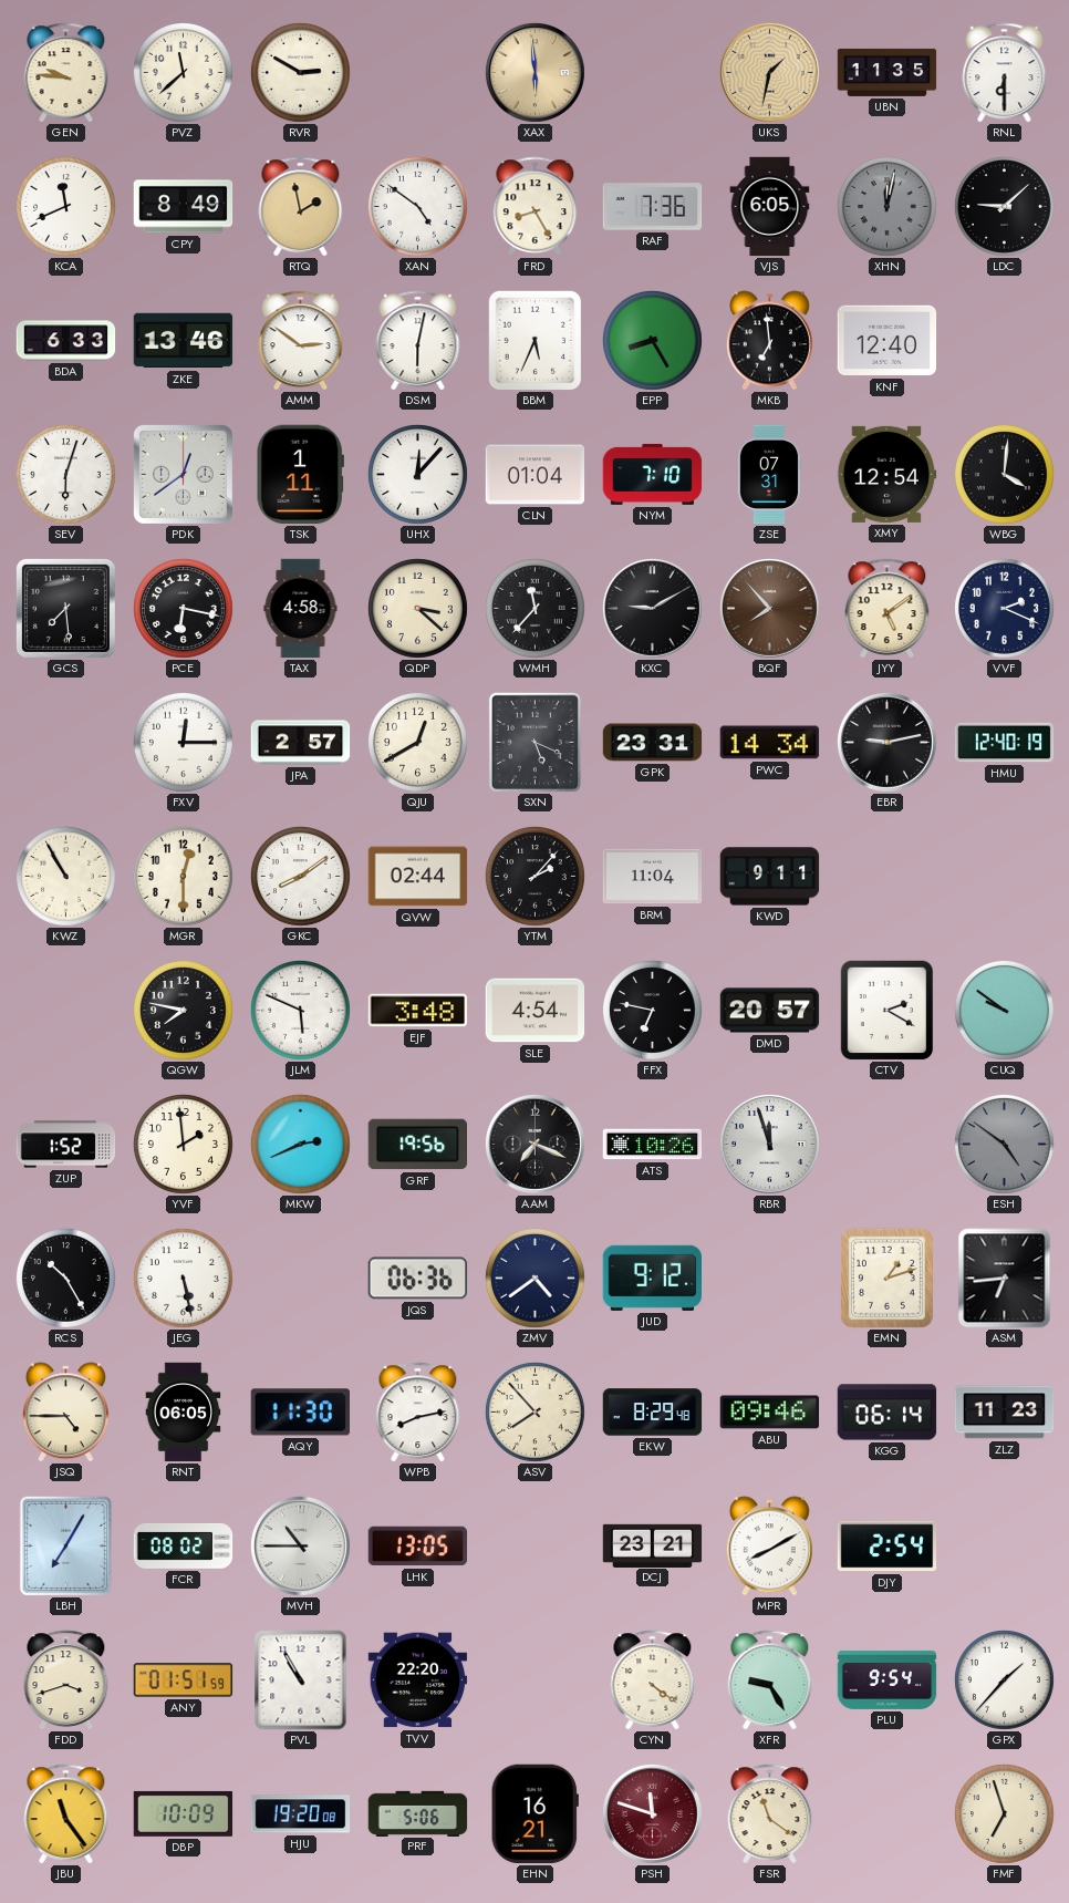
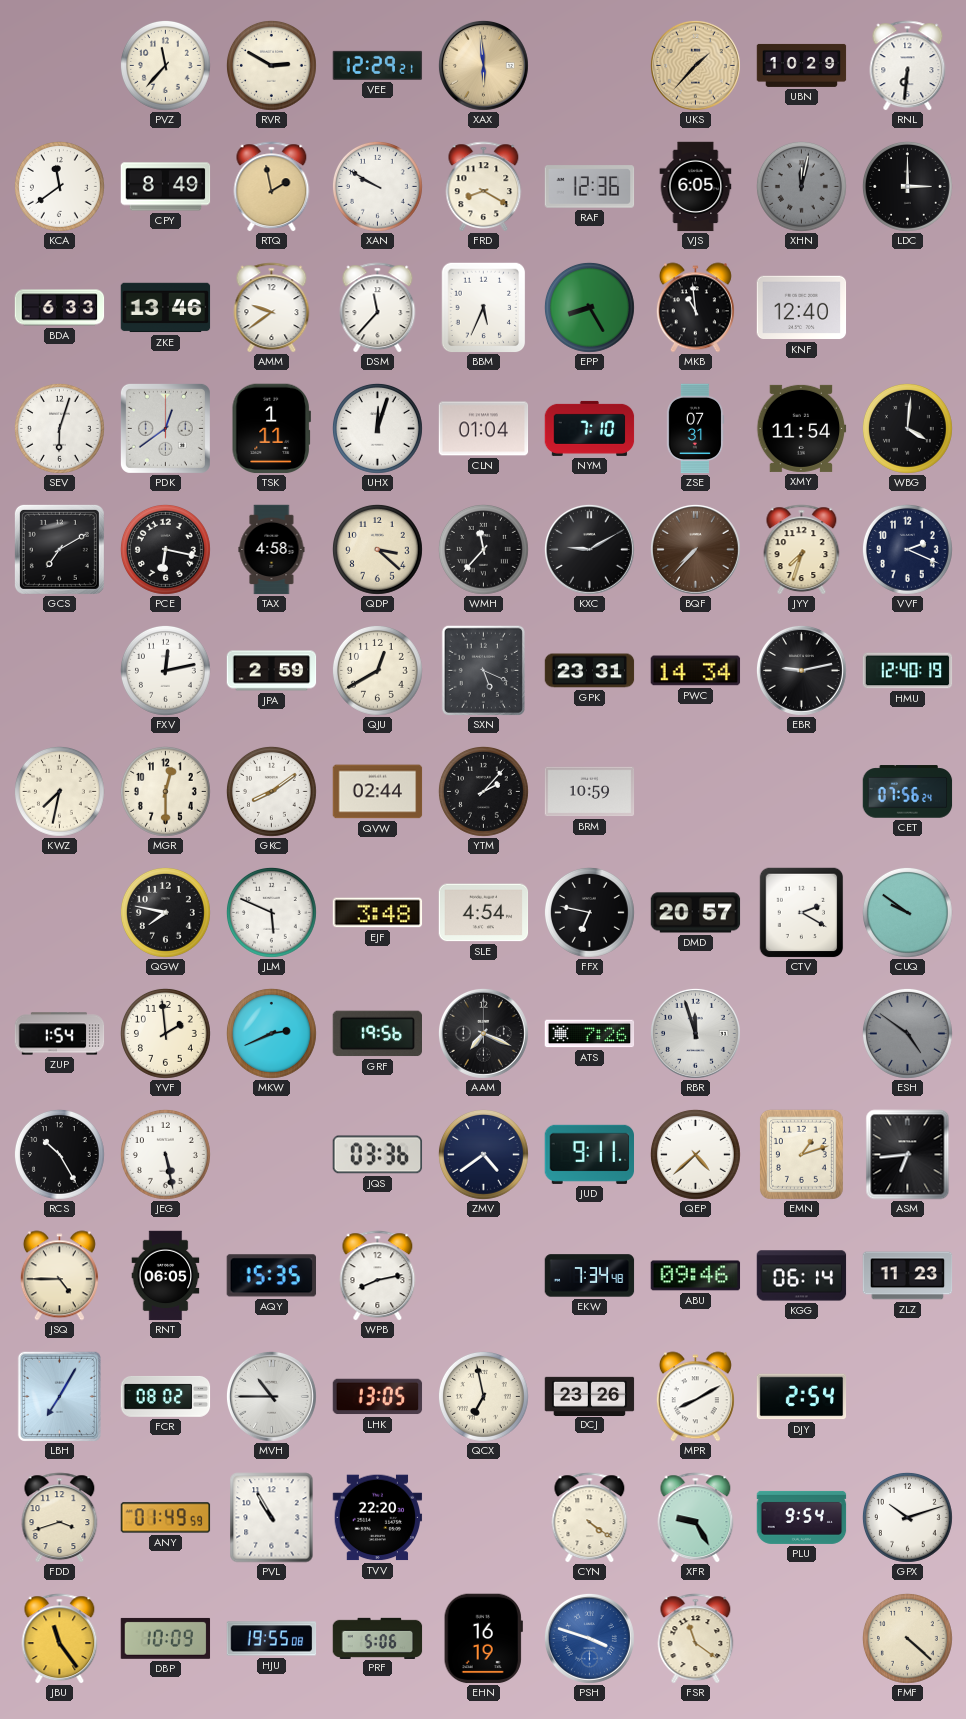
GEN: 9:46 -> none (66, 73)
PVZ: 11:38 -> 11:37 (165, 65)
VEE: none -> 12:29 (378, 65)
UKS: 1:32 -> 1:37 (695, 65)
UBN: 11:35 -> 10:29 (802, 65)
RNL: 6:30 -> 6:31 (908, 66)
KCA: 11:41 -> 11:39 (59, 186)
XAN: 4:51 -> 9:50 (377, 186)
FRD: 8:25 -> 8:20 (484, 187)
RAF: 7:36 -> 12:36 (590, 187)
LDC: 9:08 -> 3:00 (907, 186)
AMM: 2:51 -> 9:39 (272, 308)
DSM: 6:02 -> 11:37 (378, 308)
MKB: 6:59 -> 10:59 (695, 308)
UHX: 12:07 -> 12:03 (377, 428)
XMY: 12:54 -> 11:54 (802, 428)
GCS: 7:29 -> 7:10 (59, 549)
BQF: 7:53 -> 7:37 (695, 549)
JYY: 5:09 -> 7:33 (802, 550)
FXV: 12:15 -> 12:13 (165, 670)
JPA: 2:57 -> 2:59 (272, 671)
KWZ: 10:55 -> 7:32 (59, 791)
BRM: 11:04 -> 10:59 (590, 792)
KWD: 9:11 -> none (770, 877)
CET: none -> 07:56 (908, 792)
ZUP: 1:52 -> 1:54 (60, 1034)
ATS: 10:26 -> 7:26 (590, 1034)
JQS: 06:36 -> 03:36 (378, 1155)
JUD: 9:12 -> 9:11 (590, 1154)
QEP: none -> 4:38 (695, 1154)
AQY: 11:30 -> 15:35 (271, 1276)
ASV: 7:53 -> none (534, 1411)
EKW: 8:29 -> 7:34 (590, 1276)
QCX: none -> 6:58 (483, 1396)
DCJ: 23:21 -> 23:26 (590, 1396)
ANY: 01:51 -> 01:49 (166, 1518)
GPX: 1:37 -> 10:12 (907, 1517)
HJU: 19:20 -> 19:55 (272, 1639)
EHN: 16:21 -> 16:19 (483, 1639)
PSH: 11:48 -> 3:48 (589, 1638)
PSH dial: burgundy -> blue (589, 1638)
FMF: 6:57 -> 4:22 (907, 1638)
